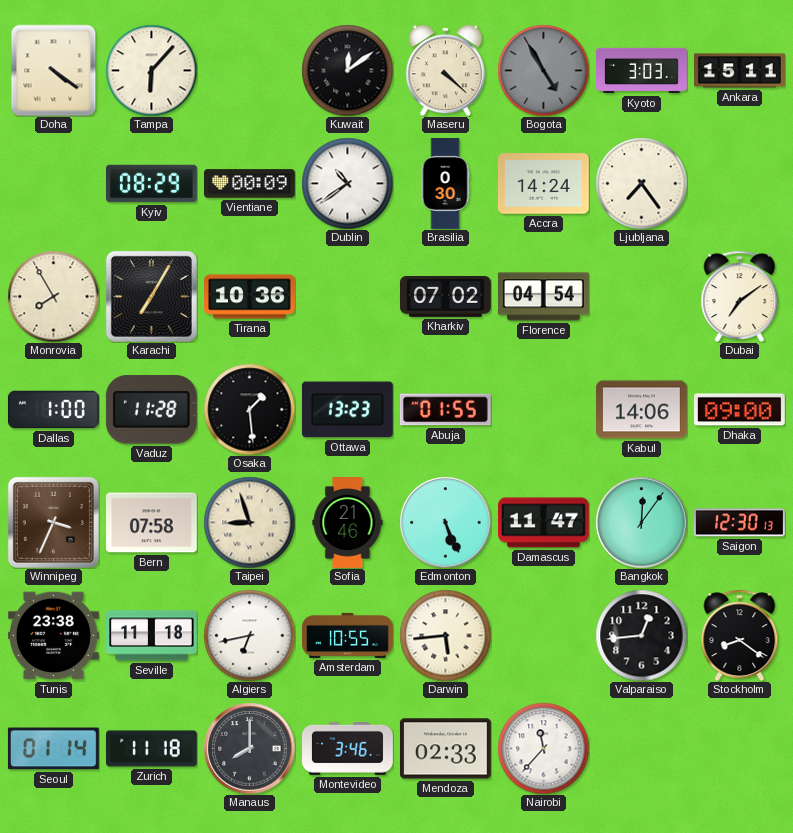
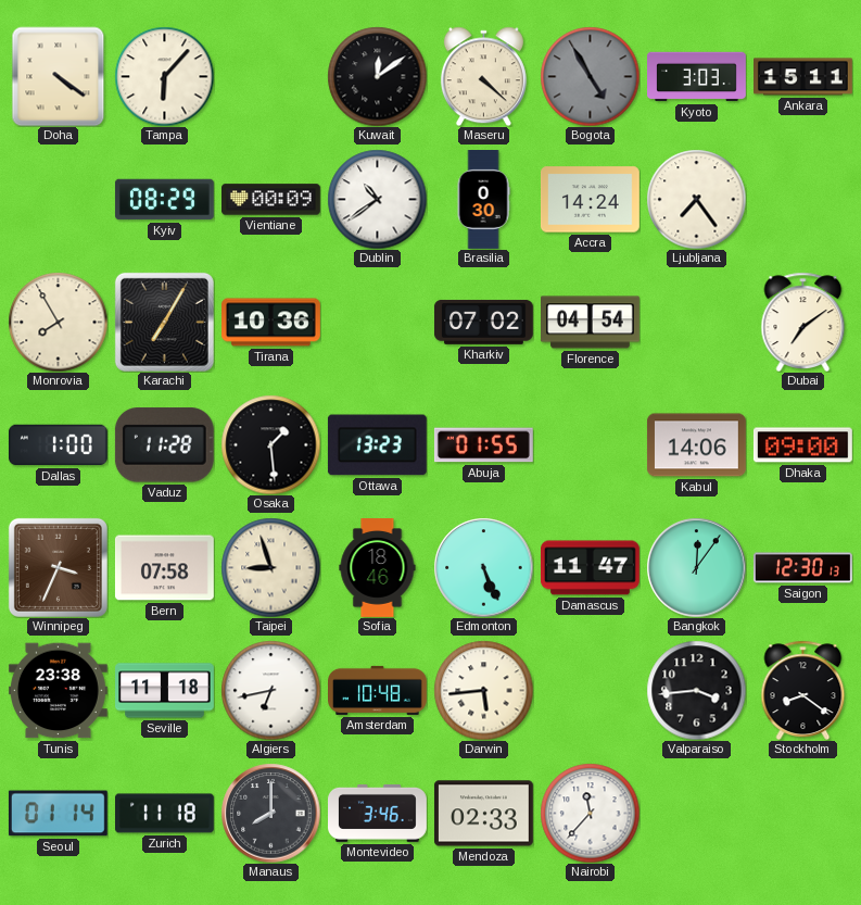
Sofia: 21:46 -> 18:46 (378, 568)
Amsterdam: 10:55 -> 10:48 (378, 690)
Valparaiso: 12:44 -> 3:44 (696, 690)
